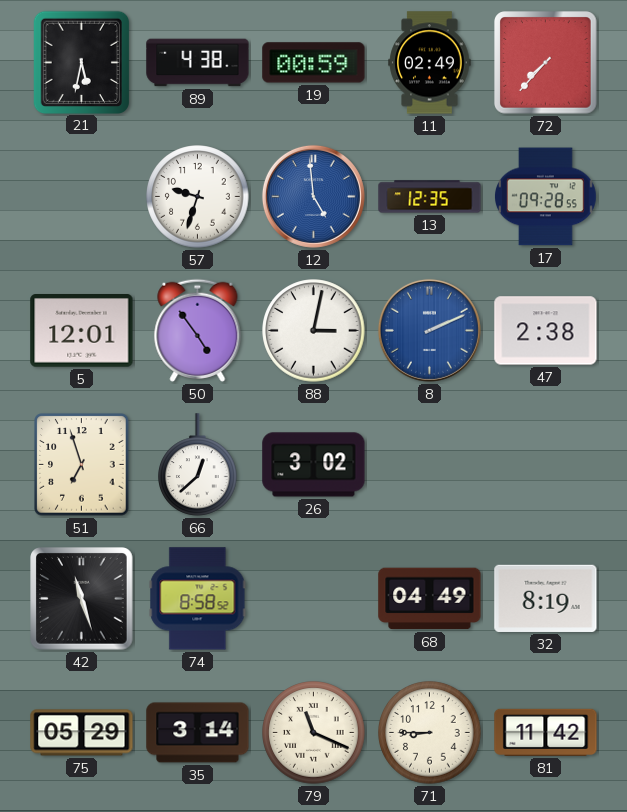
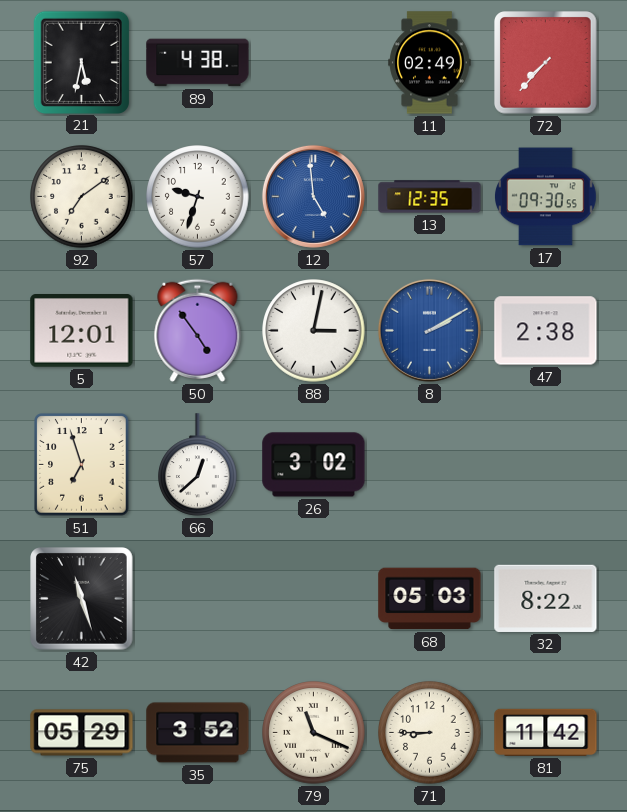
19: 00:59 -> none (314, 63)
92: none -> 7:09 (82, 197)
17: 09:28 -> 09:30 (546, 197)
8: 2:11 -> 2:10 (429, 330)
74: 8:58 -> none (198, 599)
68: 04:49 -> 05:03 (430, 599)
32: 8:19 -> 8:22 (546, 598)
35: 3:14 -> 3:52 (198, 733)
